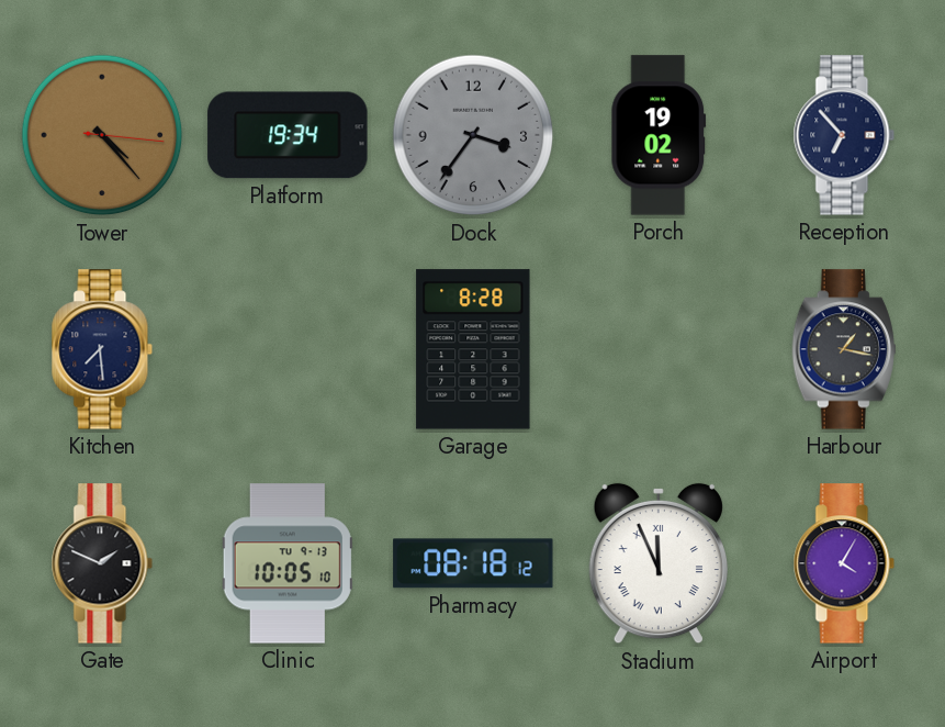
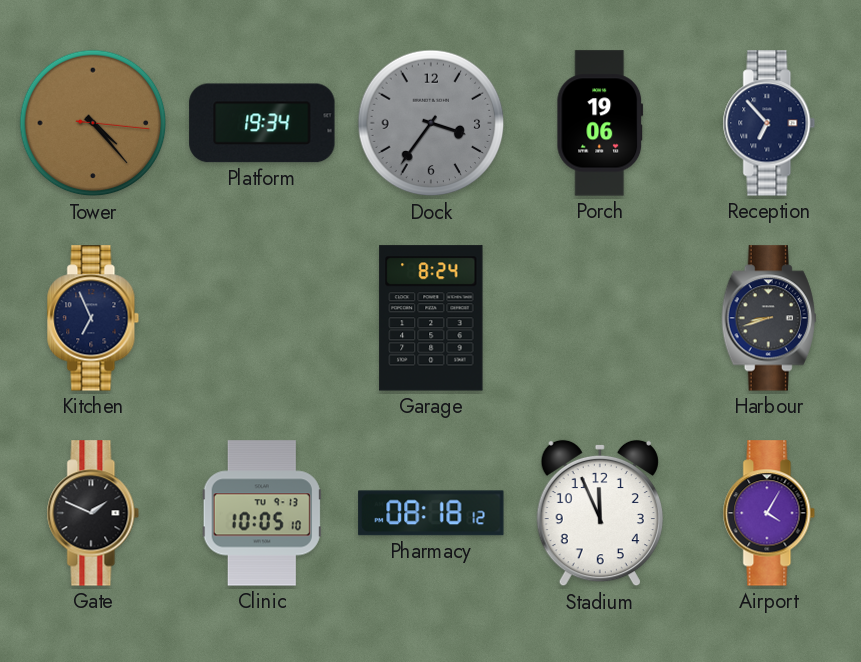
Porch: 19:02 -> 19:06 (600, 123)
Kitchen: 7:29 -> 6:56 (93, 318)
Garage: 8:28 -> 8:24 (431, 318)
Harbour: 1:17 -> 8:42 (769, 318)
Stadium numerals: Roman -> Arabic (600, 513)
